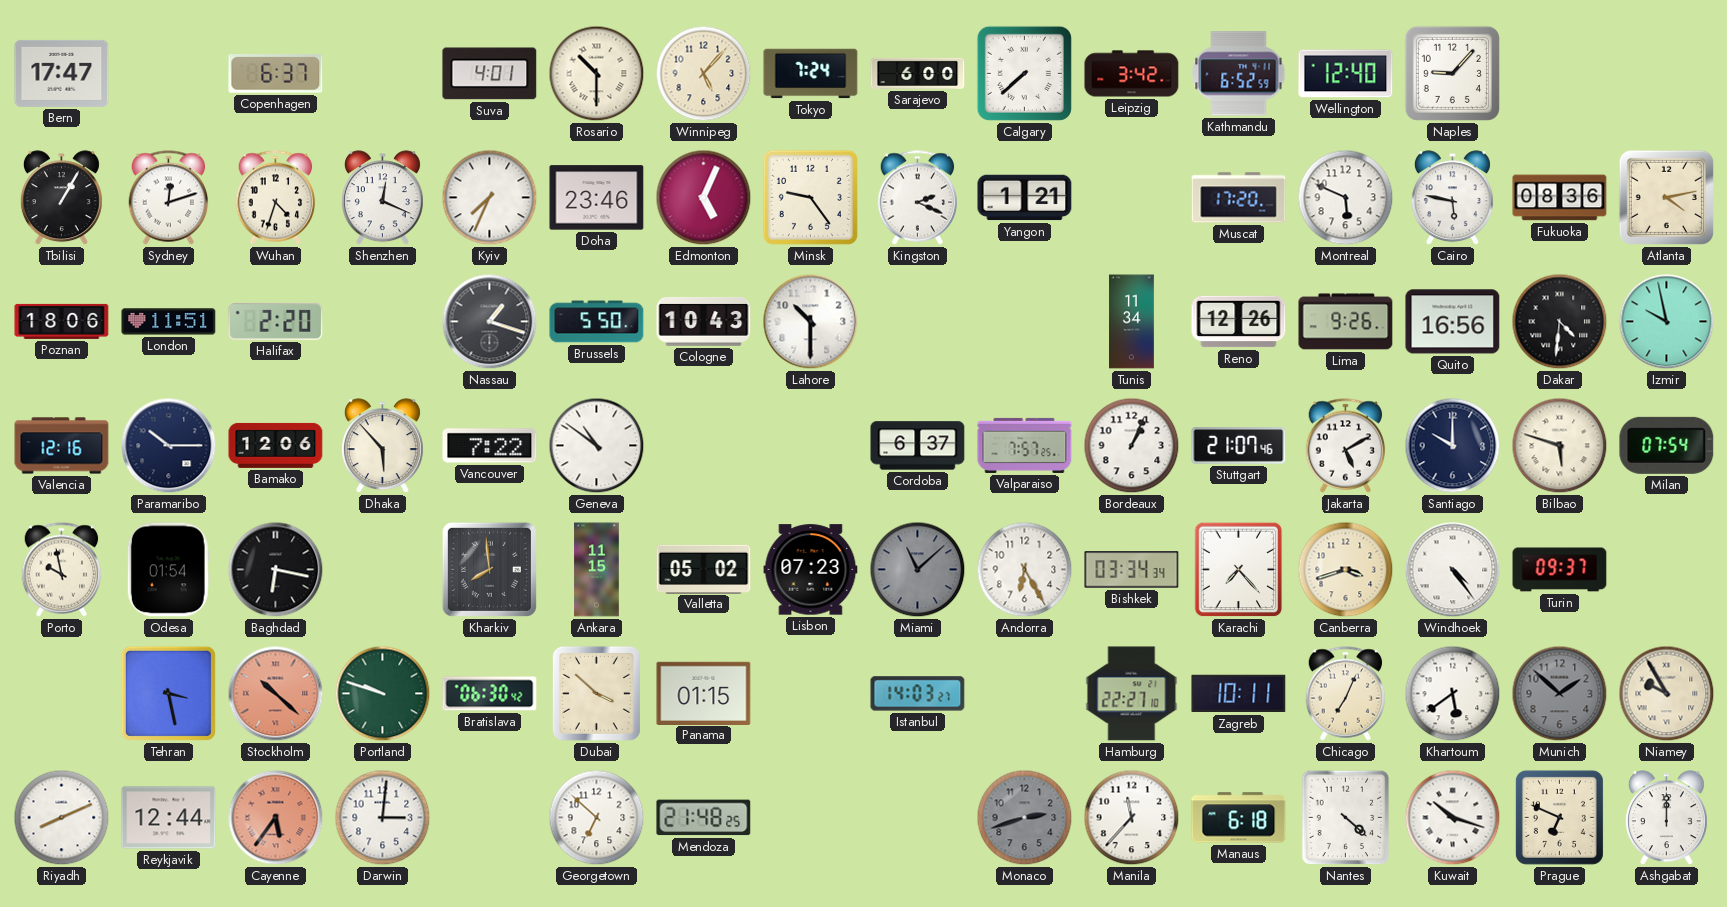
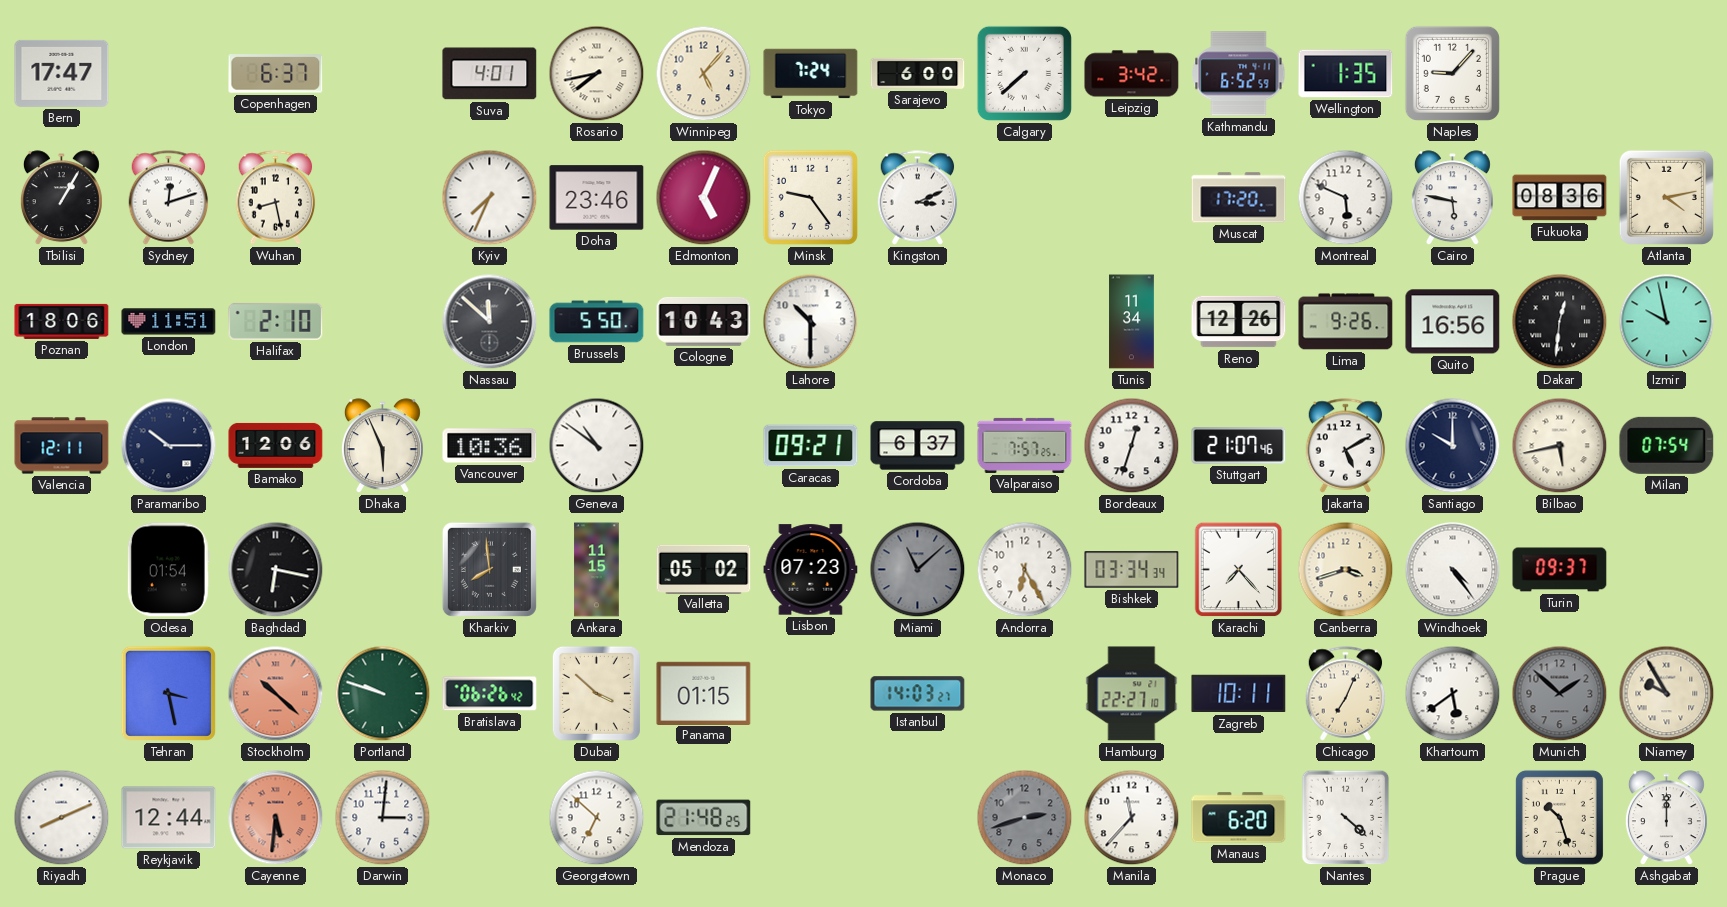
Rosario: 10:30 -> 7:43 (597, 74)
Wellington: 12:40 -> 1:35 (1346, 74)
Wuhan: 4:33 -> 8:28 (276, 198)
Shenzhen: 12:19 -> none (382, 198)
Kingston: 2:19 -> 3:11 (918, 198)
Yangon: 1:21 -> none (1025, 198)
Halifax: 2:20 -> 2:10 (276, 321)
Nassau: 1:18 -> 11:52 (490, 322)
Dakar: 4:31 -> 12:31 (1560, 322)
Valencia: 12:16 -> 12:11 (62, 446)
Dhaka: 5:53 -> 5:56 (382, 446)
Vancouver: 7:22 -> 10:36 (490, 446)
Caracas: none -> 09:21 (811, 446)
Bordeaux: 1:04 -> 12:33 (1132, 446)
Bilbao: 5:48 -> 5:43 (1560, 446)
Porto: 9:58 -> none (62, 570)
Bratislava: 06:30 -> 06:26 (490, 694)
Cayenne: 5:36 -> 5:31 (276, 818)
Manaus: 6:18 -> 6:20 (1239, 818)
Kuwait: 10:18 -> none (1453, 818)
Prague: 6:49 -> 10:27 (1559, 817)
